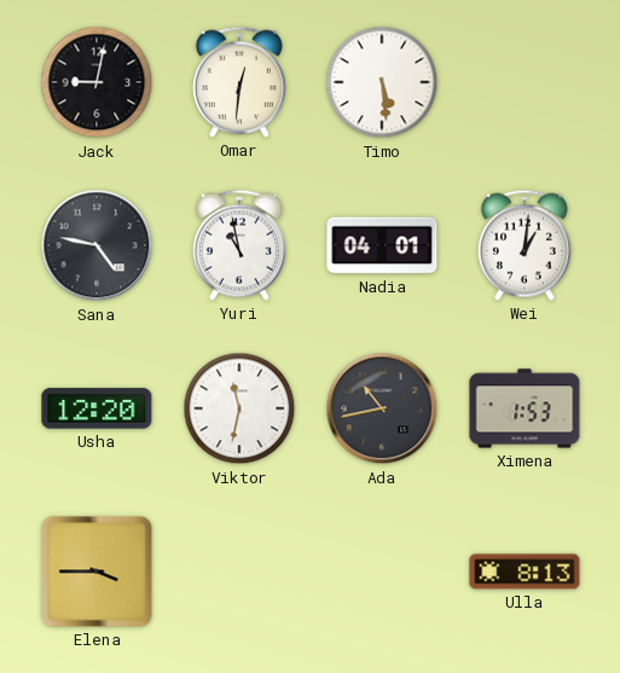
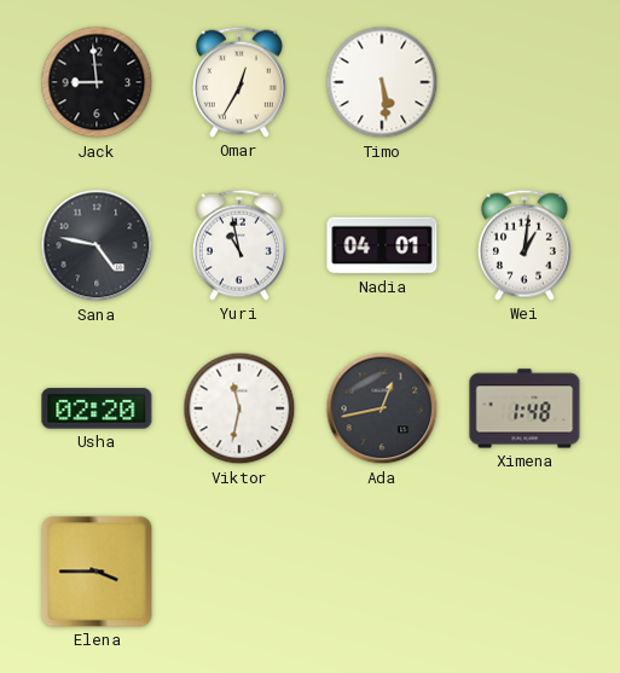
Jack: 9:02 -> 8:59 (97, 82)
Omar: 12:31 -> 12:35 (239, 82)
Usha: 12:20 -> 02:20 (97, 408)
Ada: 10:43 -> 12:43 (382, 408)
Ximena: 1:53 -> 1:48 (525, 408)
Ulla: 8:13 -> none (525, 572)
